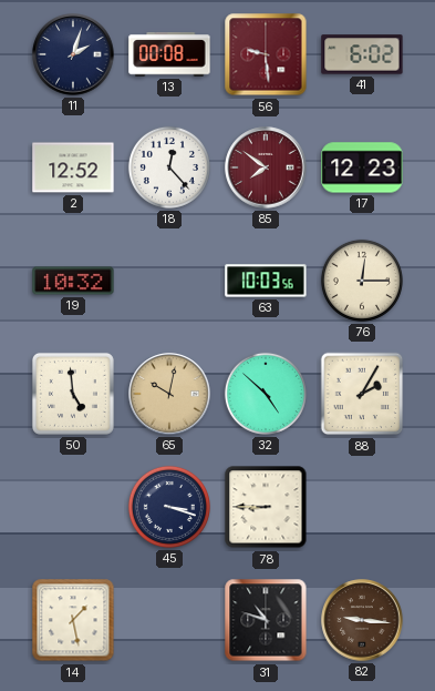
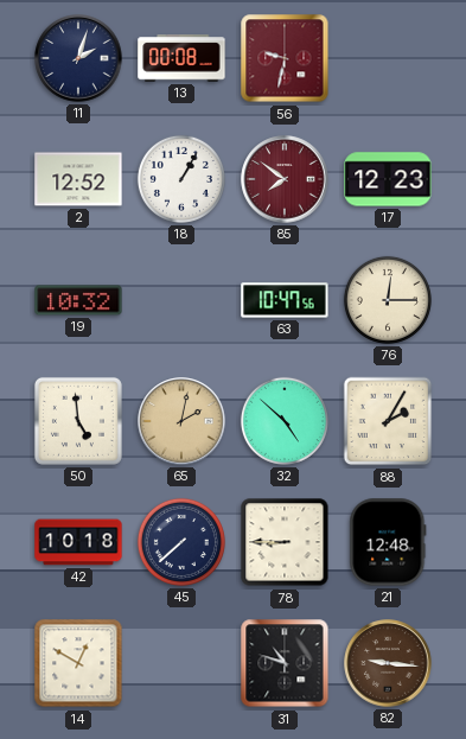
56: 9:29 -> 9:32 (285, 58)
41: 6:02 -> none (362, 54)
18: 12:23 -> 1:05 (181, 179)
63: 10:03 -> 10:47 (285, 300)
65: 10:02 -> 2:02 (181, 421)
42: none -> 10:18 (78, 542)
45: 3:18 -> 7:38 (181, 542)
21: none -> 12:48 (388, 542)
14: 1:28 -> 12:50 (78, 663)
